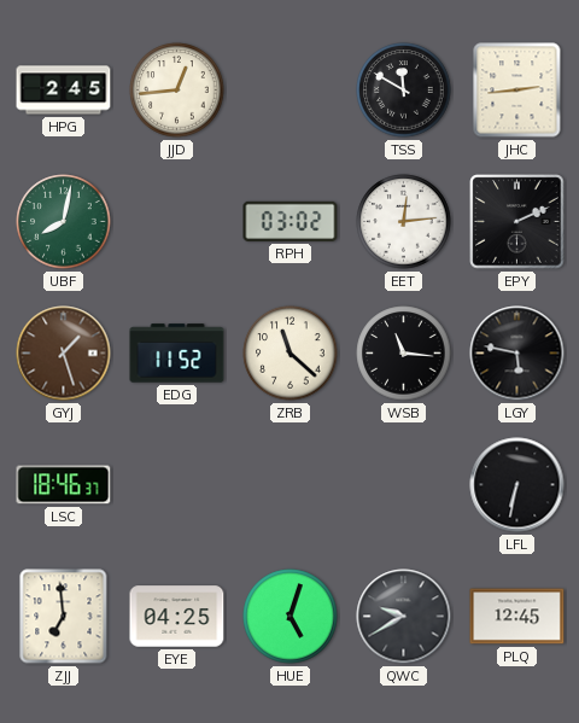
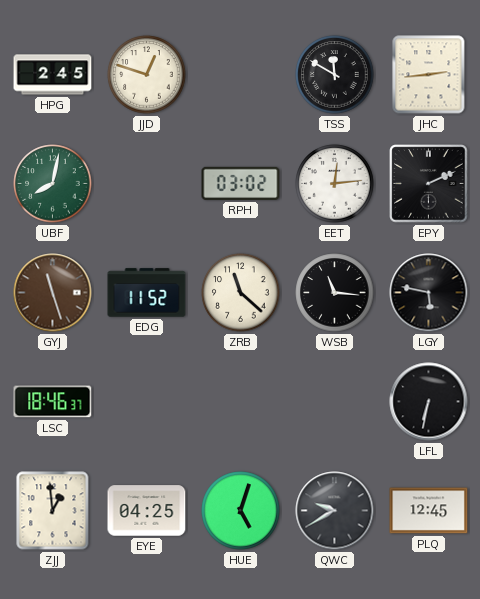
JJD: 12:44 -> 12:48 (147, 75)
GYJ: 1:27 -> 11:27 (53, 293)
ZJJ: 6:59 -> 12:59 (53, 511)
